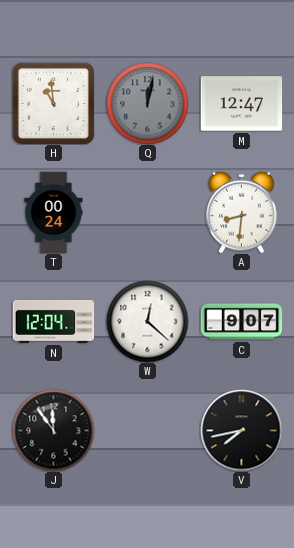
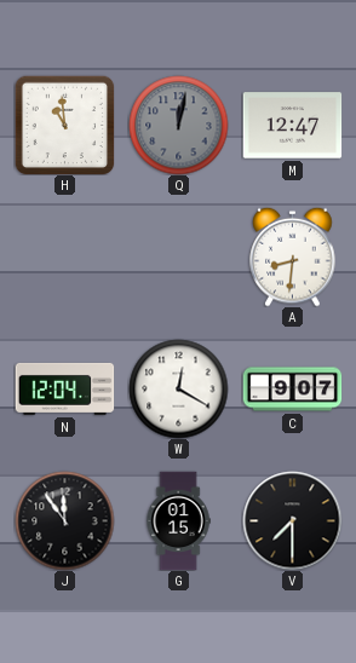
T: 00:24 -> none (54, 212)
W: 12:22 -> 12:20 (178, 388)
G: none -> 01:15 (178, 520)
V: 7:43 -> 7:30 (292, 520)
